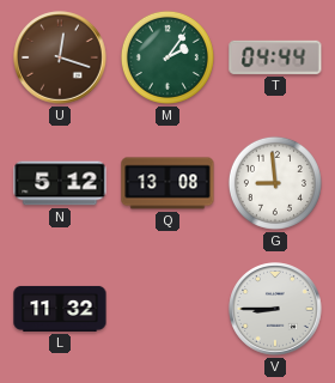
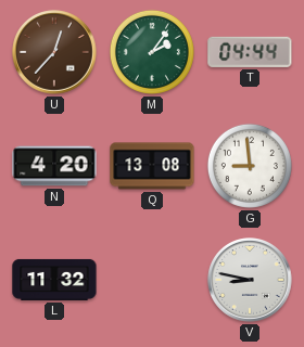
U: 12:18 -> 12:37 (54, 52)
N: 5:12 -> 4:20 (54, 166)
V: 8:45 -> 8:47 (250, 280)
